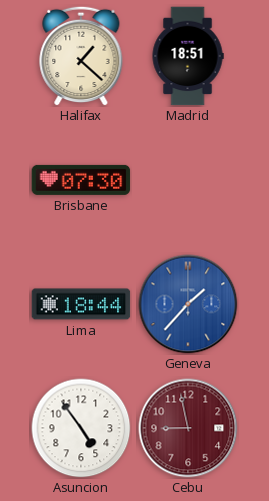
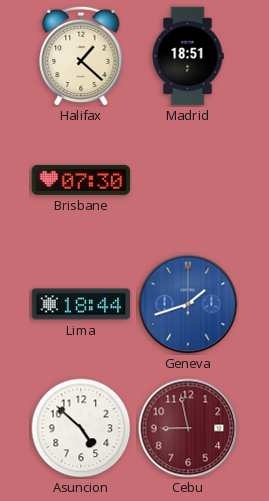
Geneva: 1:37 -> 1:42 (188, 304)
Asuncion: 4:54 -> 4:52 (81, 428)
